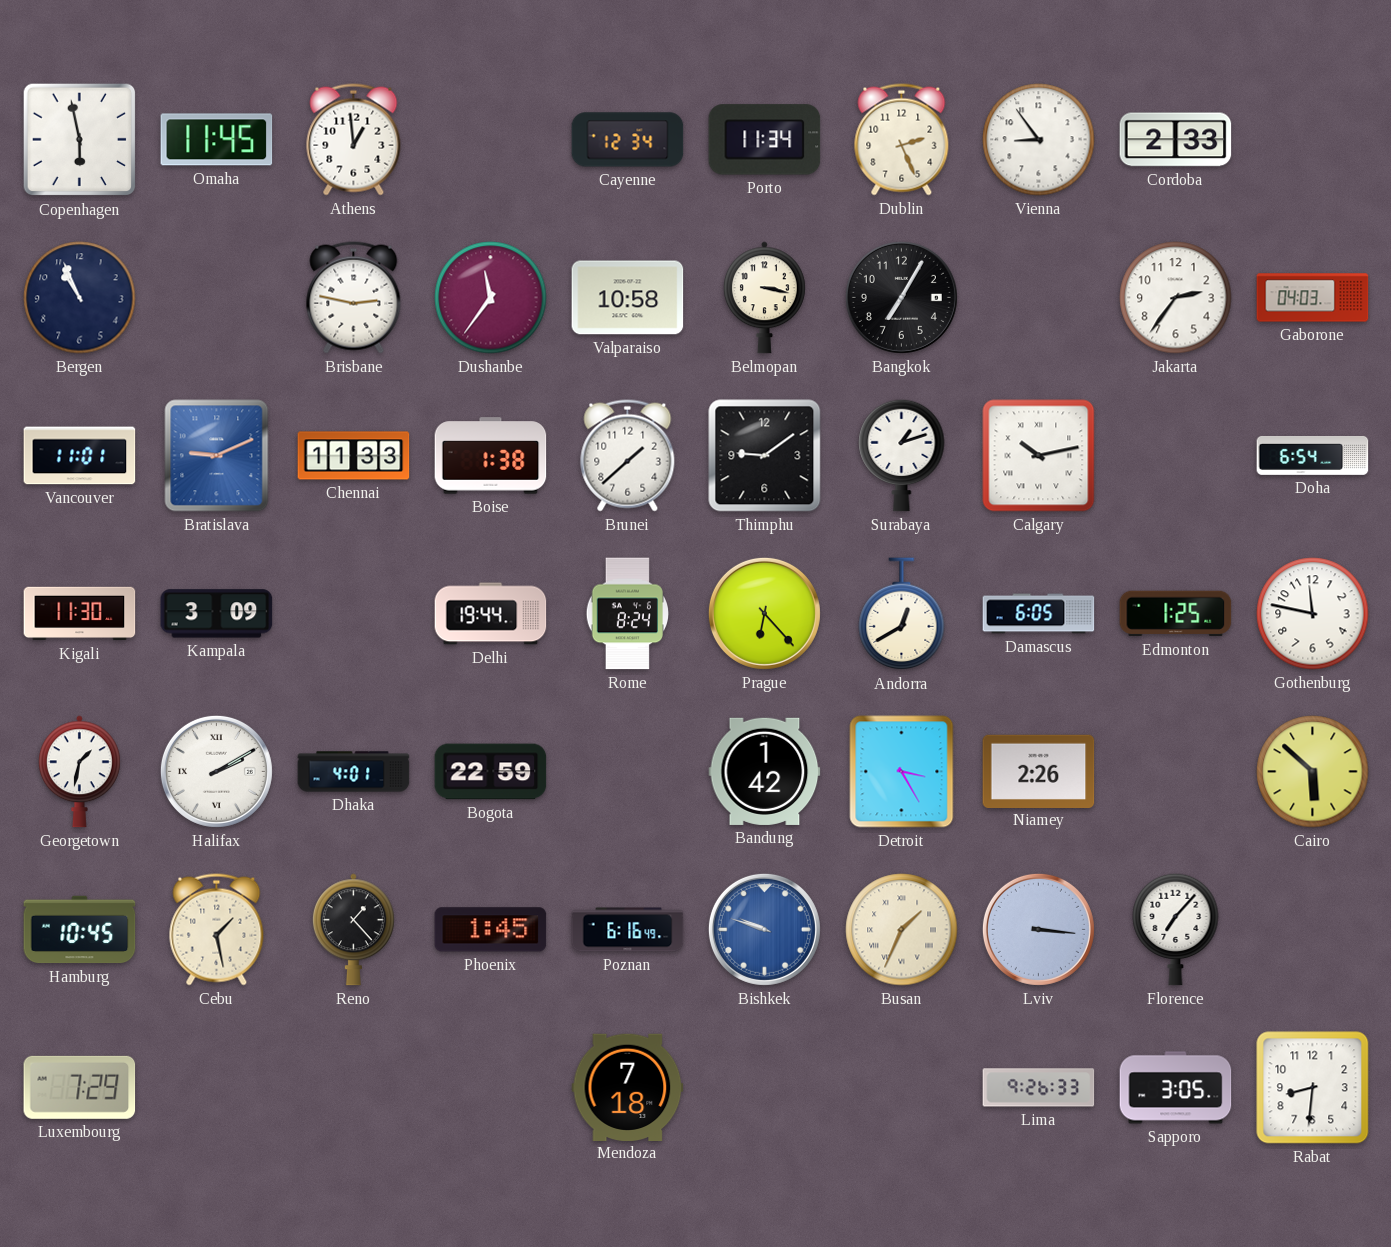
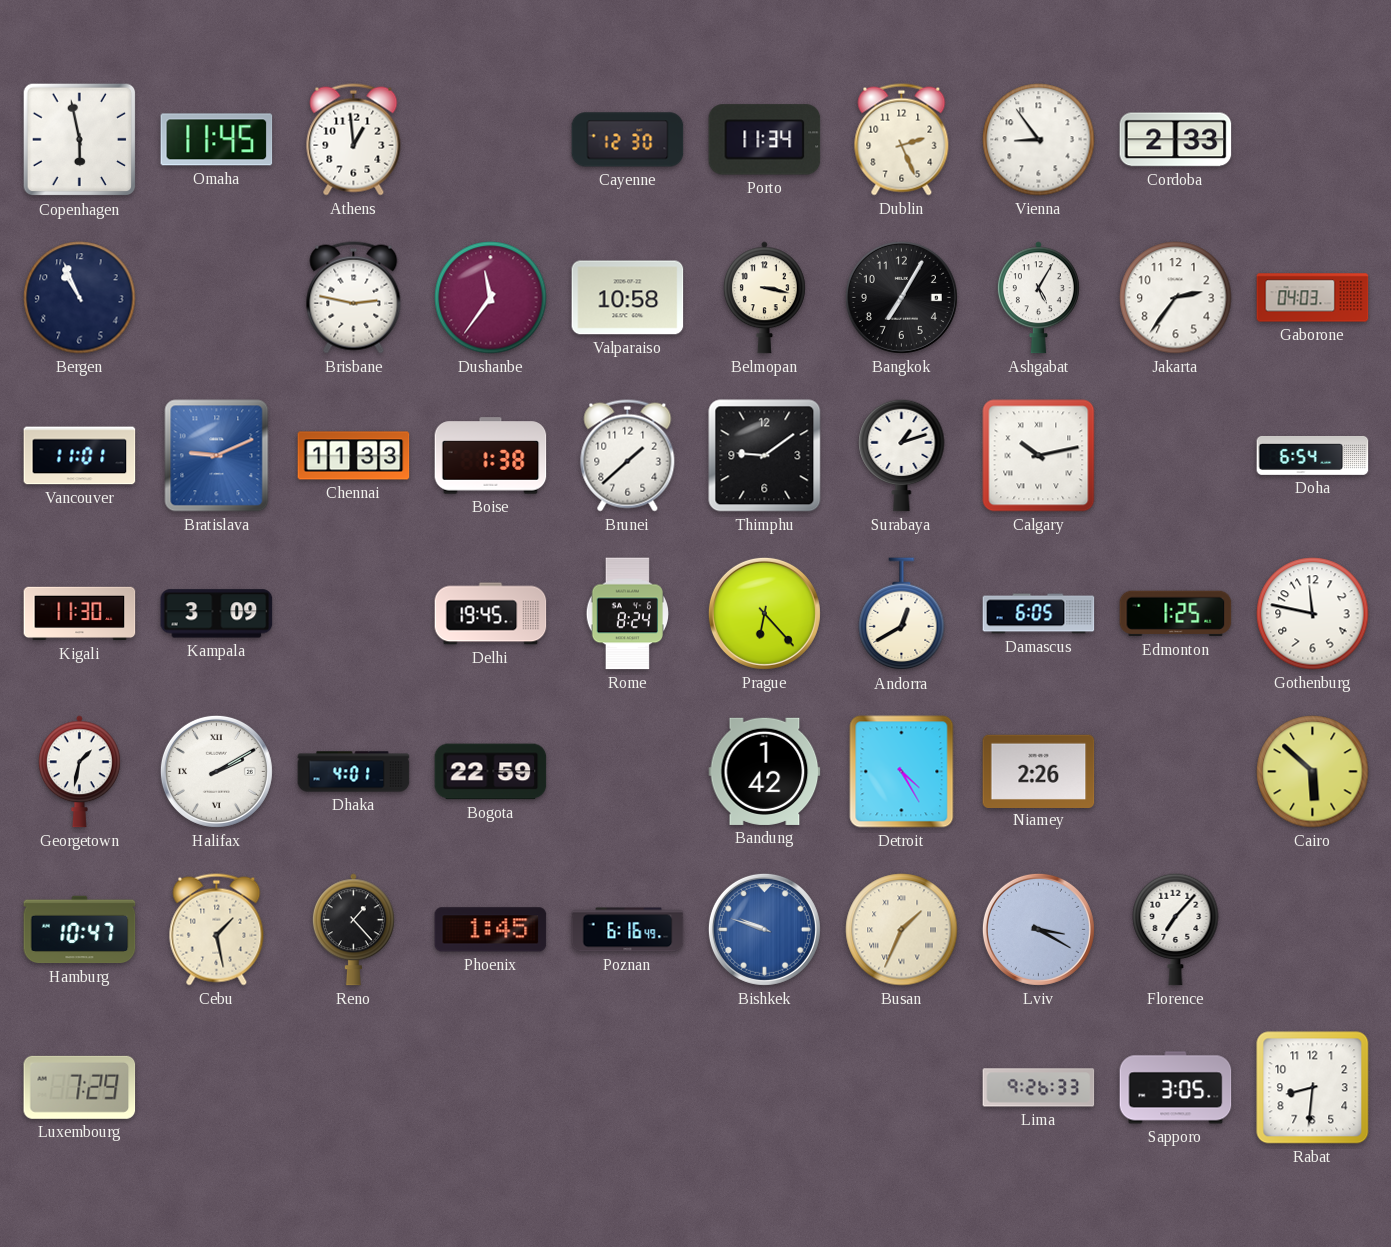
Cayenne: 12:34 -> 12:30 (628, 140)
Ashgabat: none -> 5:05 (1038, 298)
Delhi: 19:44 -> 19:45 (491, 614)
Detroit: 3:25 -> 4:25 (902, 772)
Hamburg: 10:45 -> 10:47 (80, 930)
Lviv: 3:16 -> 3:20 (1038, 929)
Mendoza: 7:18 -> none (628, 1087)
